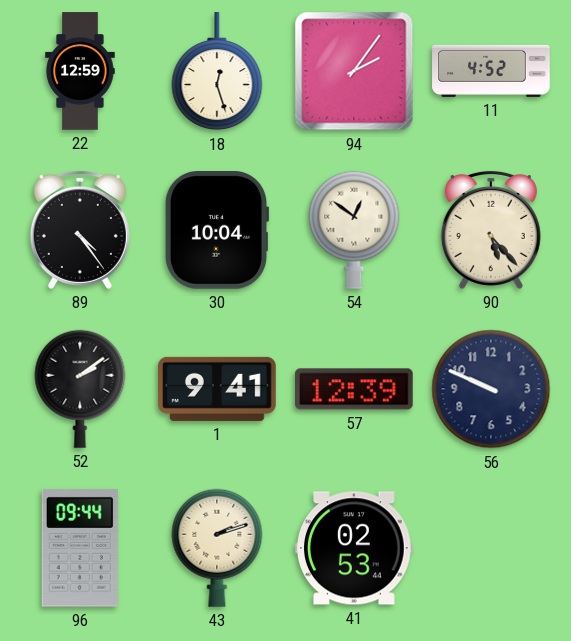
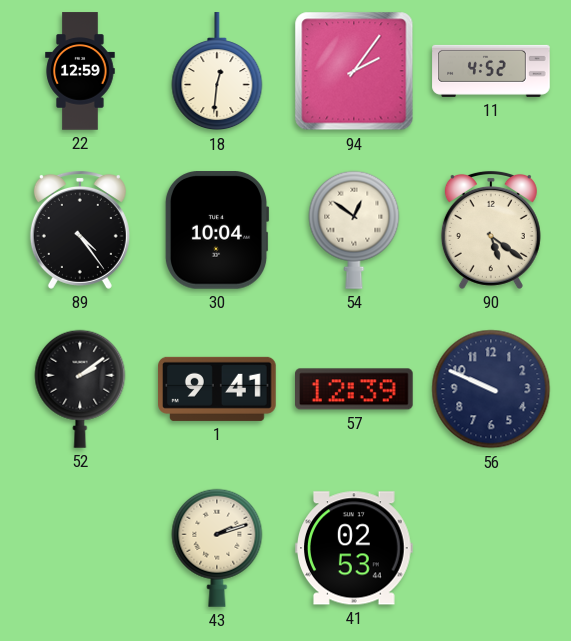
18: 12:27 -> 12:31 (217, 72)
90: 5:23 -> 5:21 (491, 230)
96: 09:44 -> none (80, 548)
